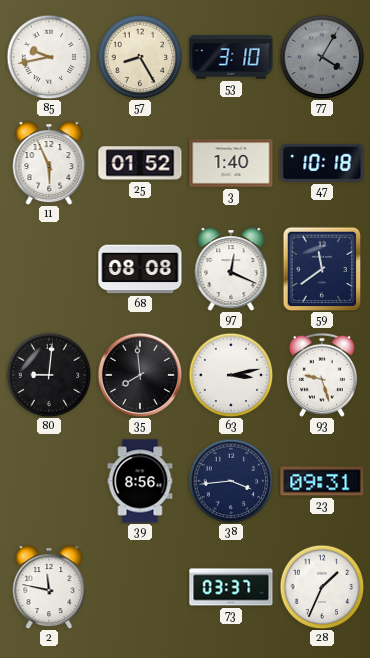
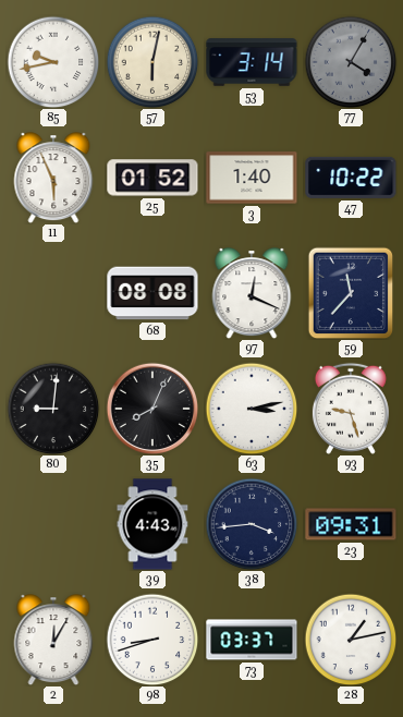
57: 8:25 -> 6:02 (152, 62)
53: 3:10 -> 3:14 (252, 62)
47: 10:18 -> 10:22 (351, 178)
59: 11:39 -> 11:37 (351, 293)
35: 7:59 -> 8:04 (152, 409)
39: 8:56 -> 4:43 (152, 524)
2: 11:47 -> 12:05 (53, 640)
98: none -> 8:42 (152, 640)
28: 1:34 -> 1:13 (351, 640)
